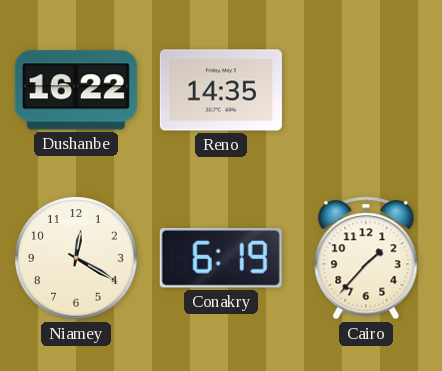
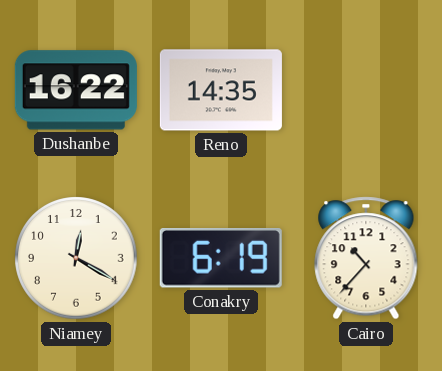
Cairo: 1:37 -> 10:37 (366, 258)
